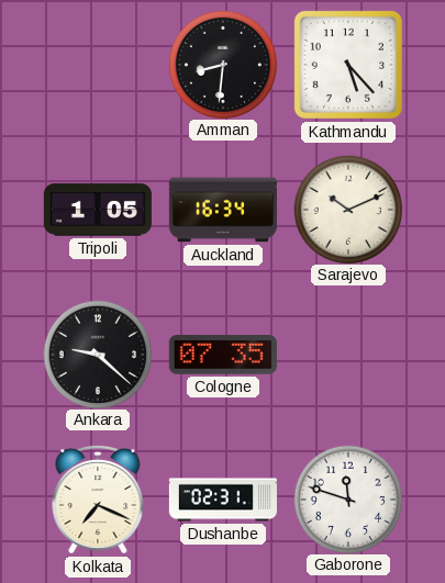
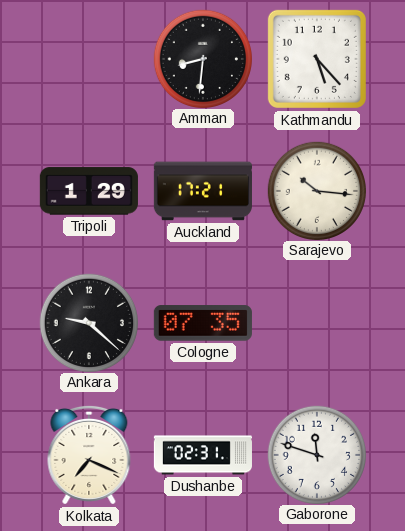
Tripoli: 1:05 -> 1:29 (89, 191)
Auckland: 16:34 -> 17:21 (203, 191)
Sarajevo: 10:11 -> 10:16 (316, 190)
